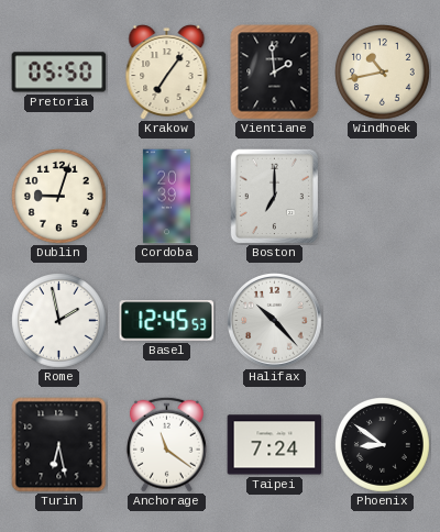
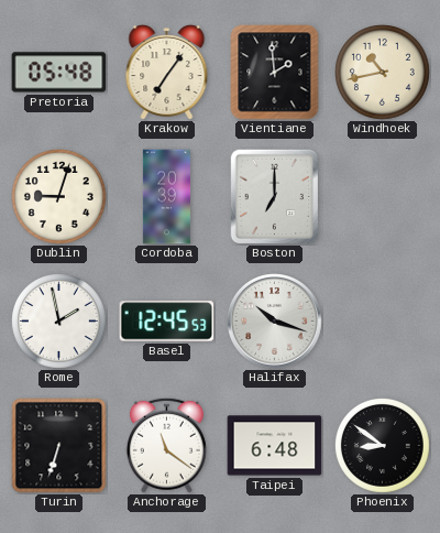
Pretoria: 05:50 -> 05:48 (59, 73)
Halifax: 10:23 -> 10:18 (275, 322)
Turin: 6:28 -> 6:33 (59, 446)
Taipei: 7:24 -> 6:48 (275, 446)
